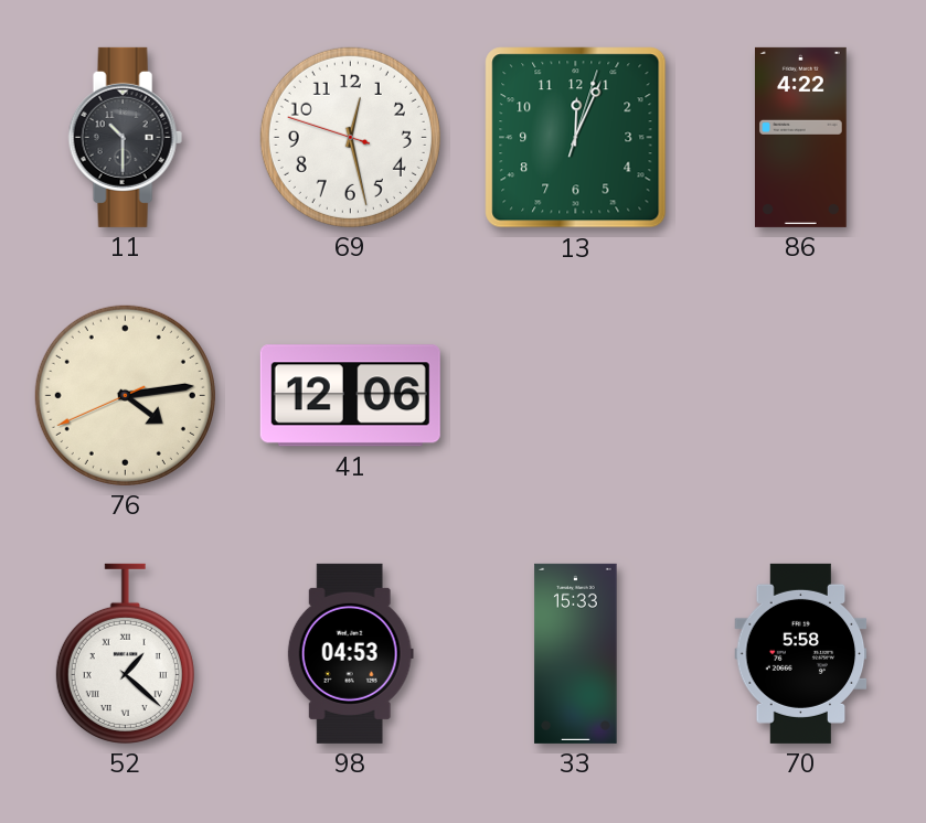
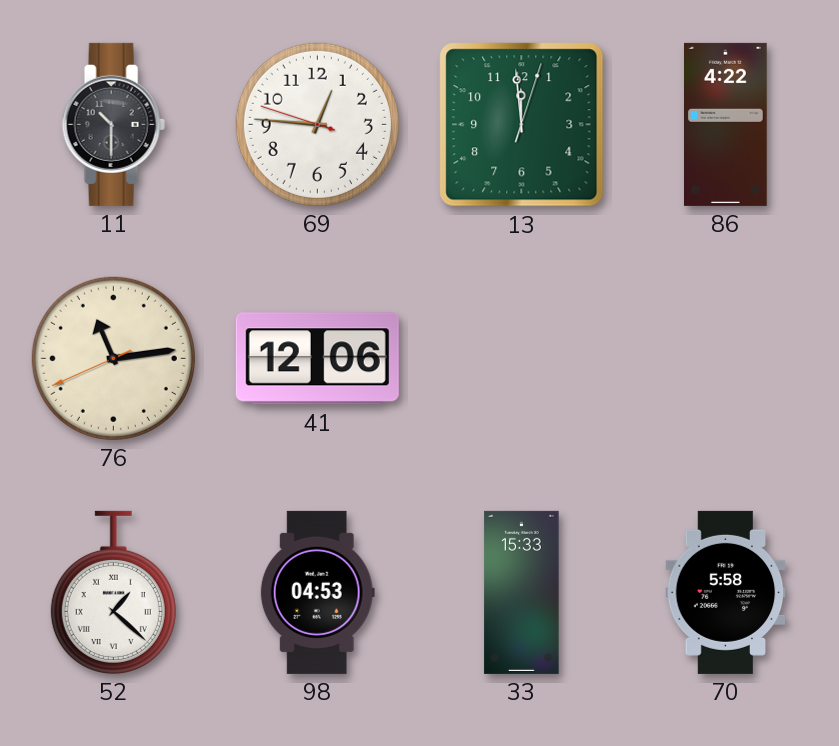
69: 12:27 -> 12:45 (317, 124)
13: 12:04 -> 11:59 (522, 125)
76: 4:13 -> 11:13 (113, 358)
